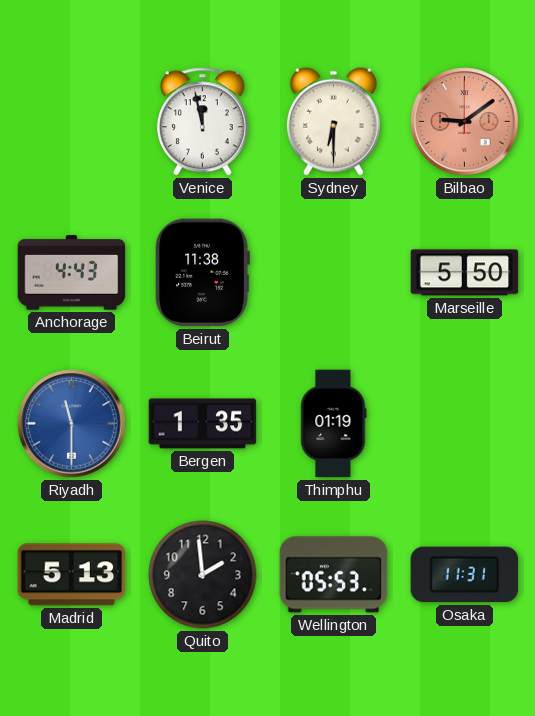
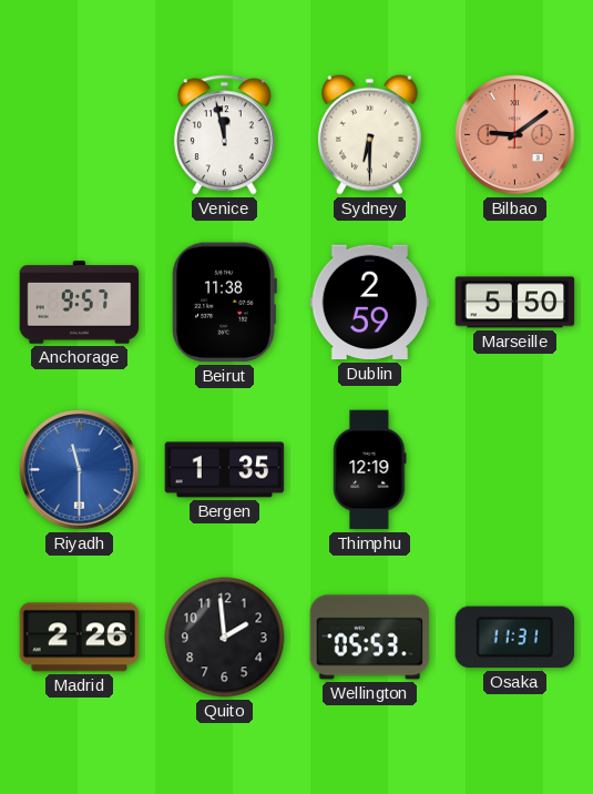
Anchorage: 4:43 -> 9:57 (80, 303)
Dublin: none -> 2:59 (370, 303)
Thimphu: 01:19 -> 12:19 (370, 470)
Madrid: 5:13 -> 2:26 (80, 638)
